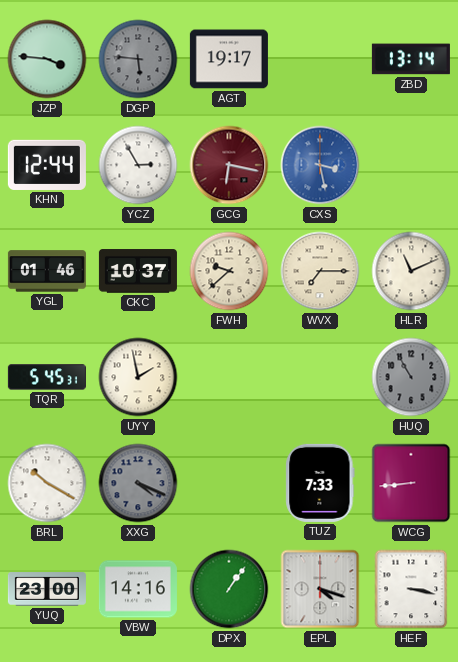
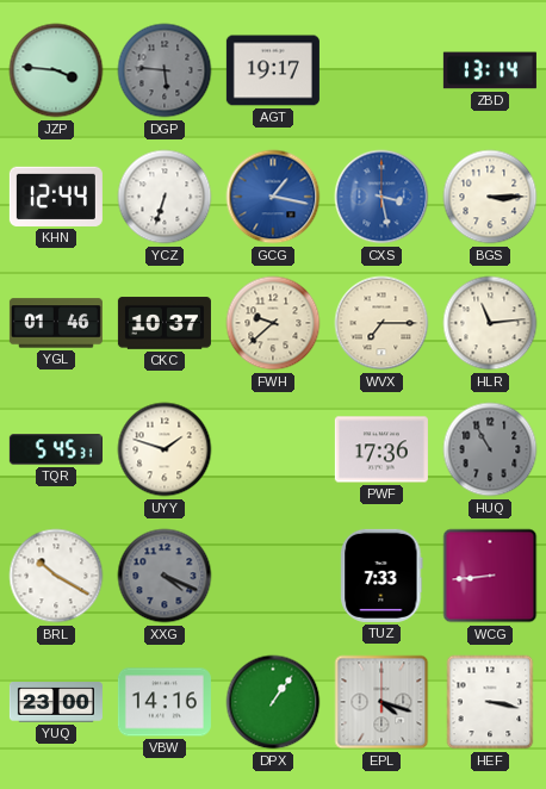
YCZ: 2:55 -> 6:33 (165, 197)
GCG: 6:17 -> 1:17 (273, 197)
GCG dial: burgundy -> blue (273, 197)
BGS: none -> 3:15 (490, 197)
HLR: 11:11 -> 11:14 (490, 323)
UYY: 1:58 -> 1:48 (165, 449)
PWF: none -> 17:36 (381, 449)
